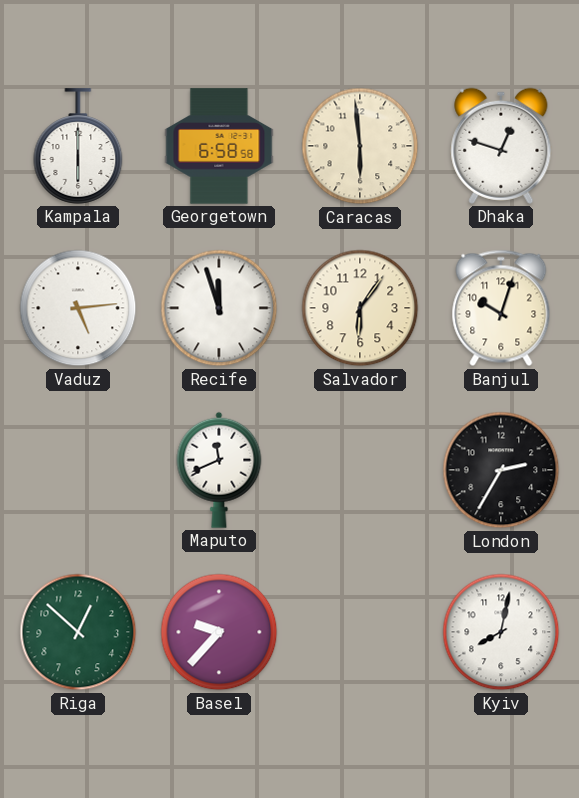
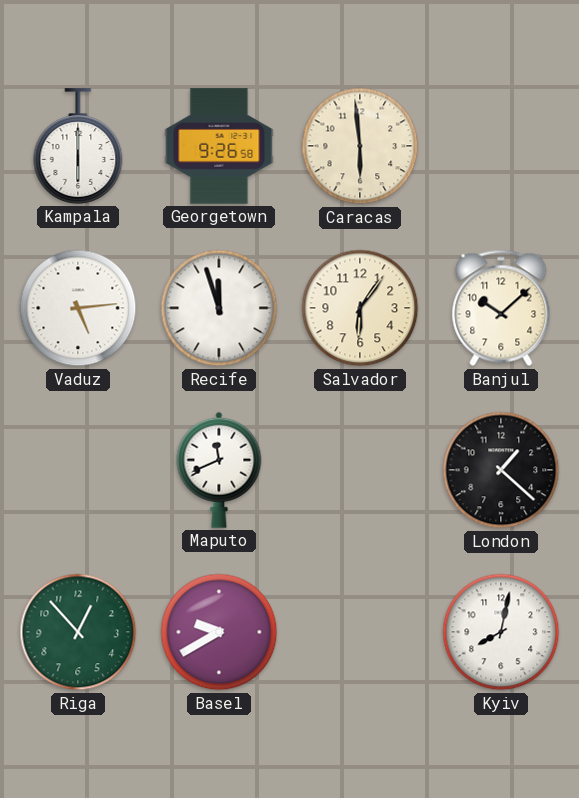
Georgetown: 6:58 -> 9:26 (219, 146)
Dhaka: 12:48 -> none (501, 146)
Banjul: 10:03 -> 10:08 (501, 308)
London: 2:35 -> 1:22 (501, 470)
Riga: 12:52 -> 12:53 (78, 632)
Basel: 9:37 -> 9:40 (219, 632)
